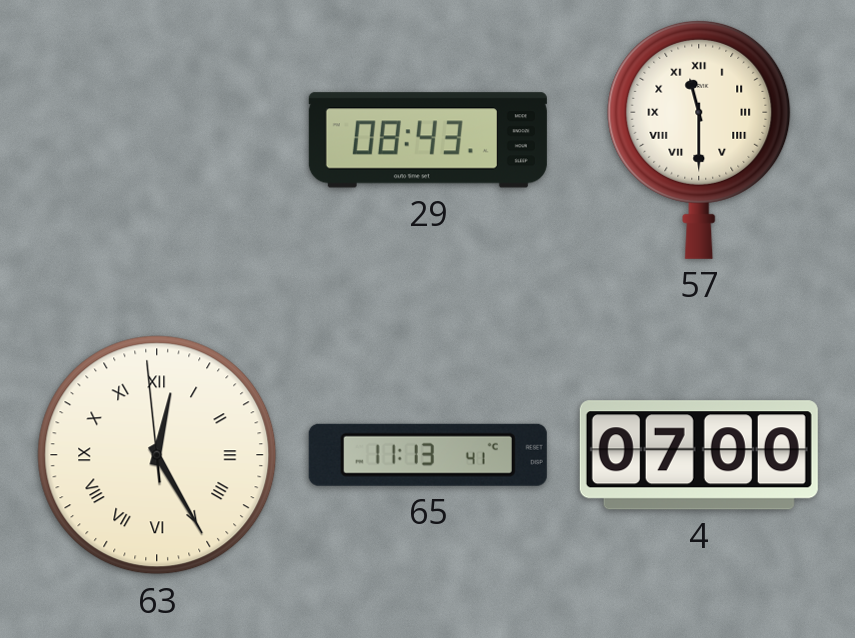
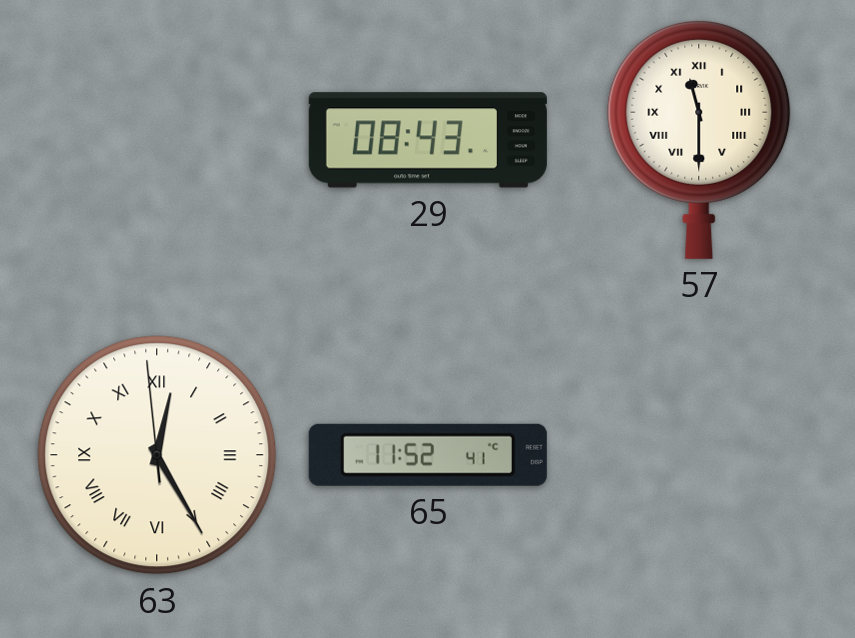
65: 11:13 -> 11:52 (428, 455)
4: 07:00 -> none (699, 455)
